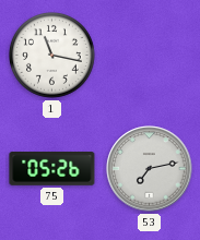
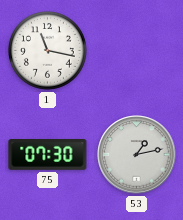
75: 05:26 -> 07:30 (48, 155)
53: 7:13 -> 1:13 (137, 155)
